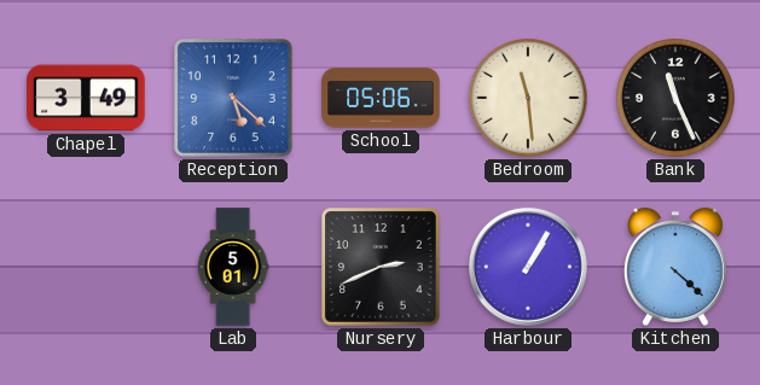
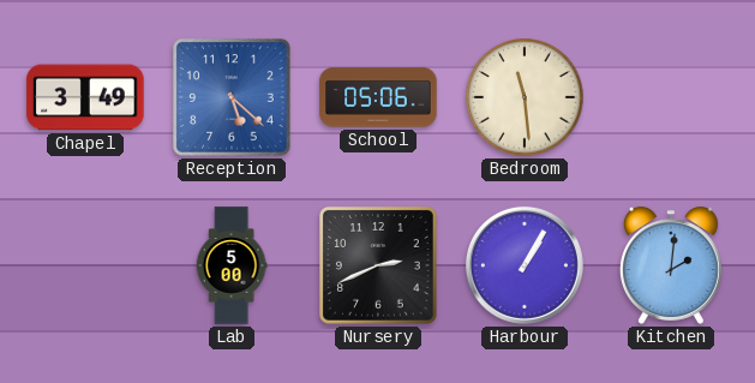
Bank: 11:26 -> none (675, 98)
Lab: 5:01 -> 5:00 (232, 265)
Kitchen: 4:22 -> 2:01 (671, 265)
